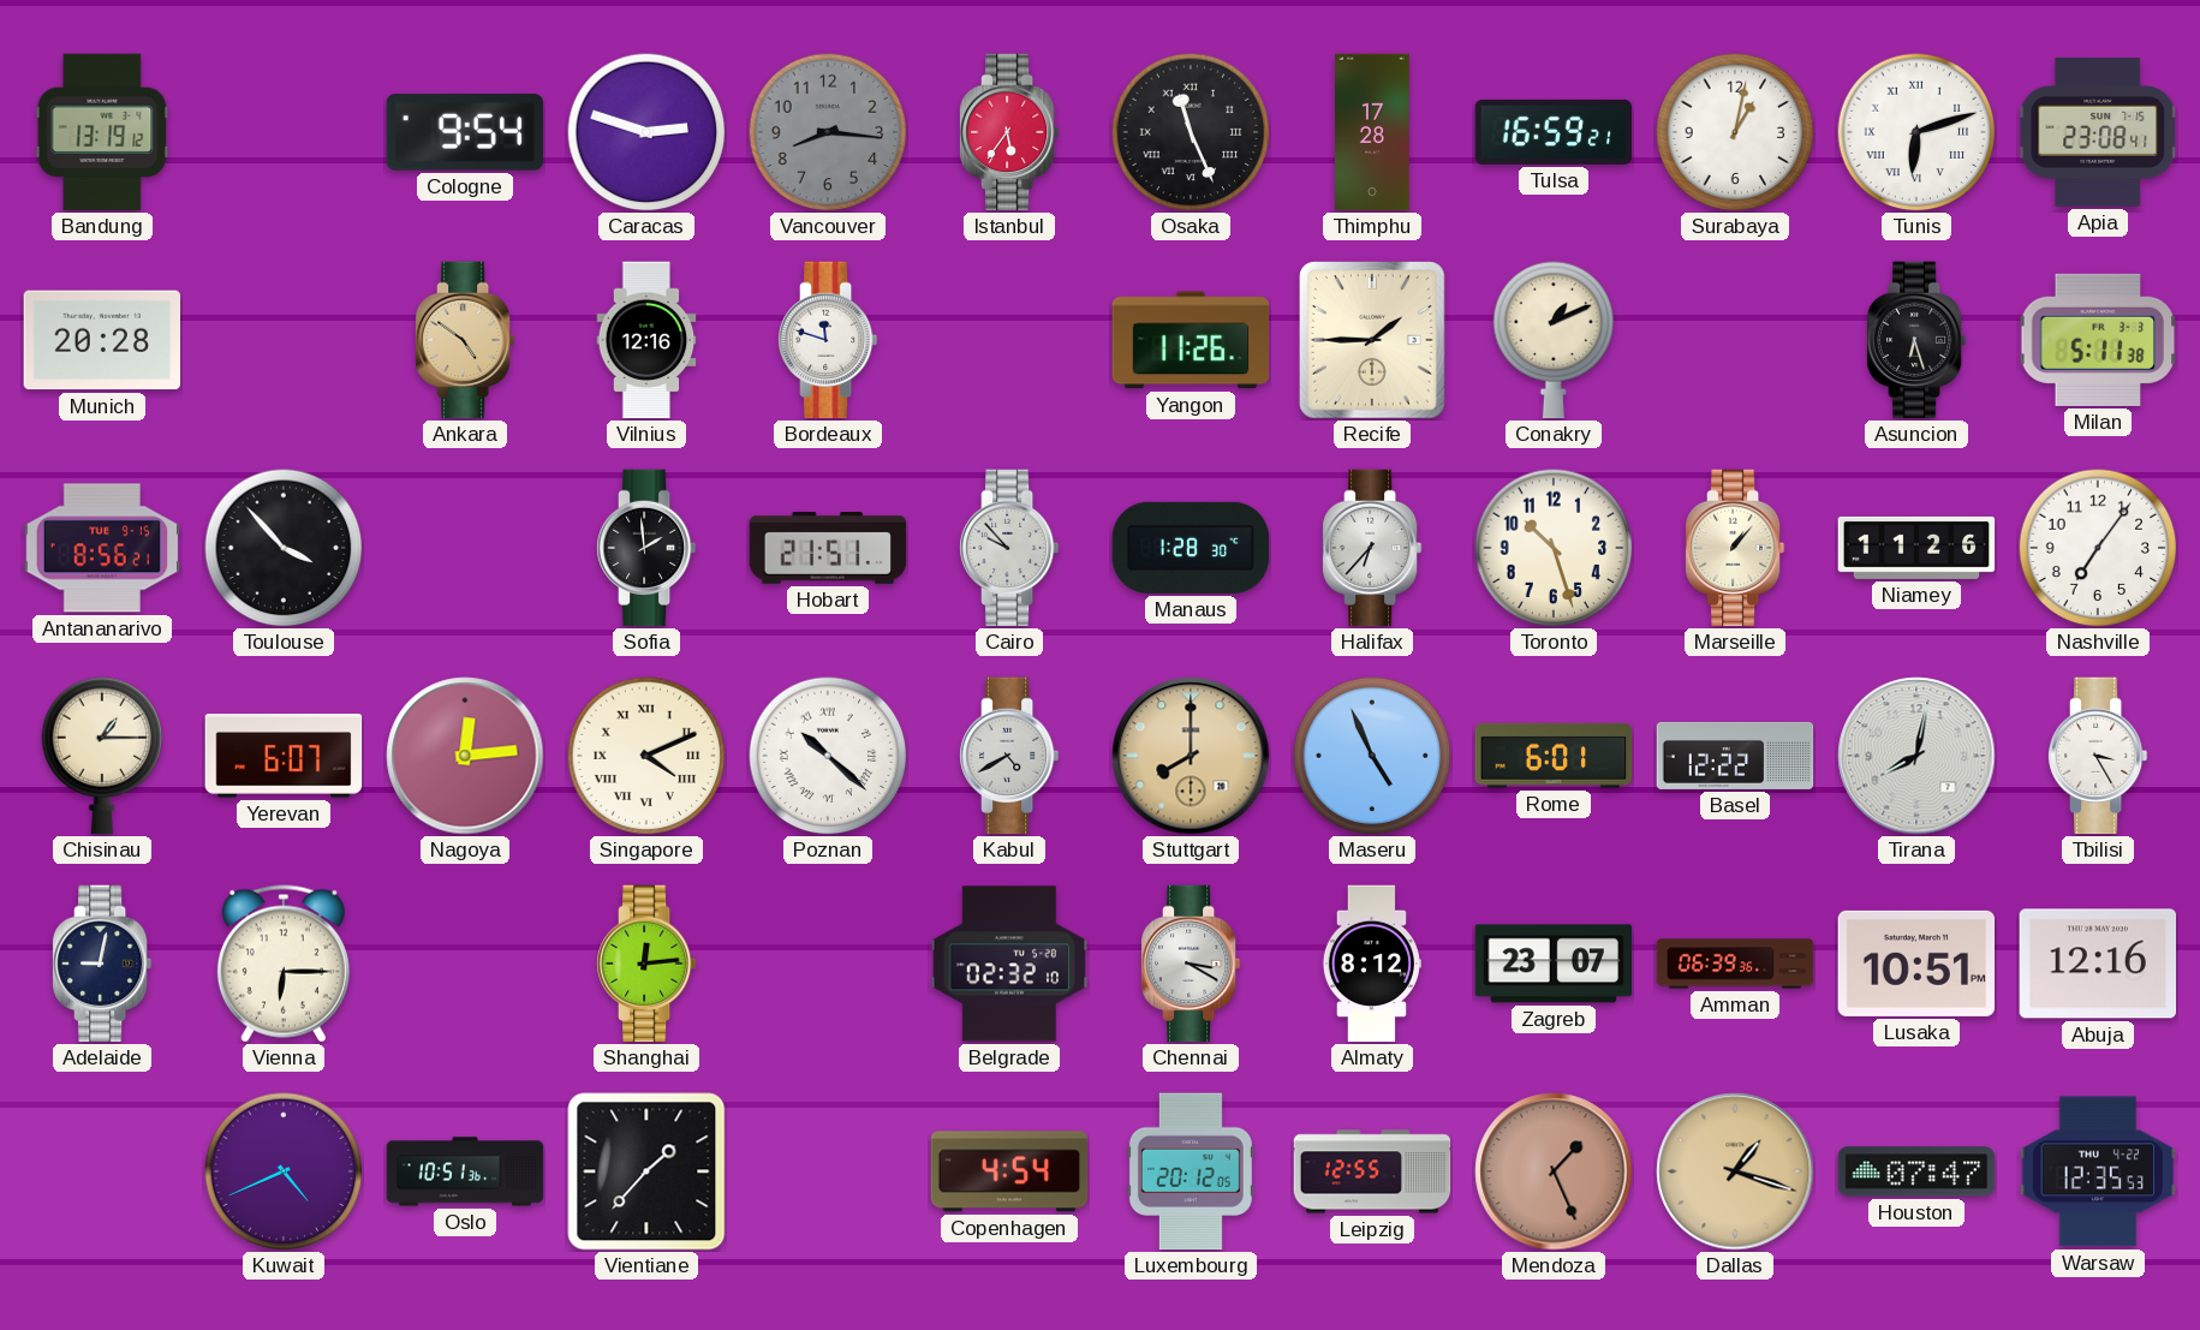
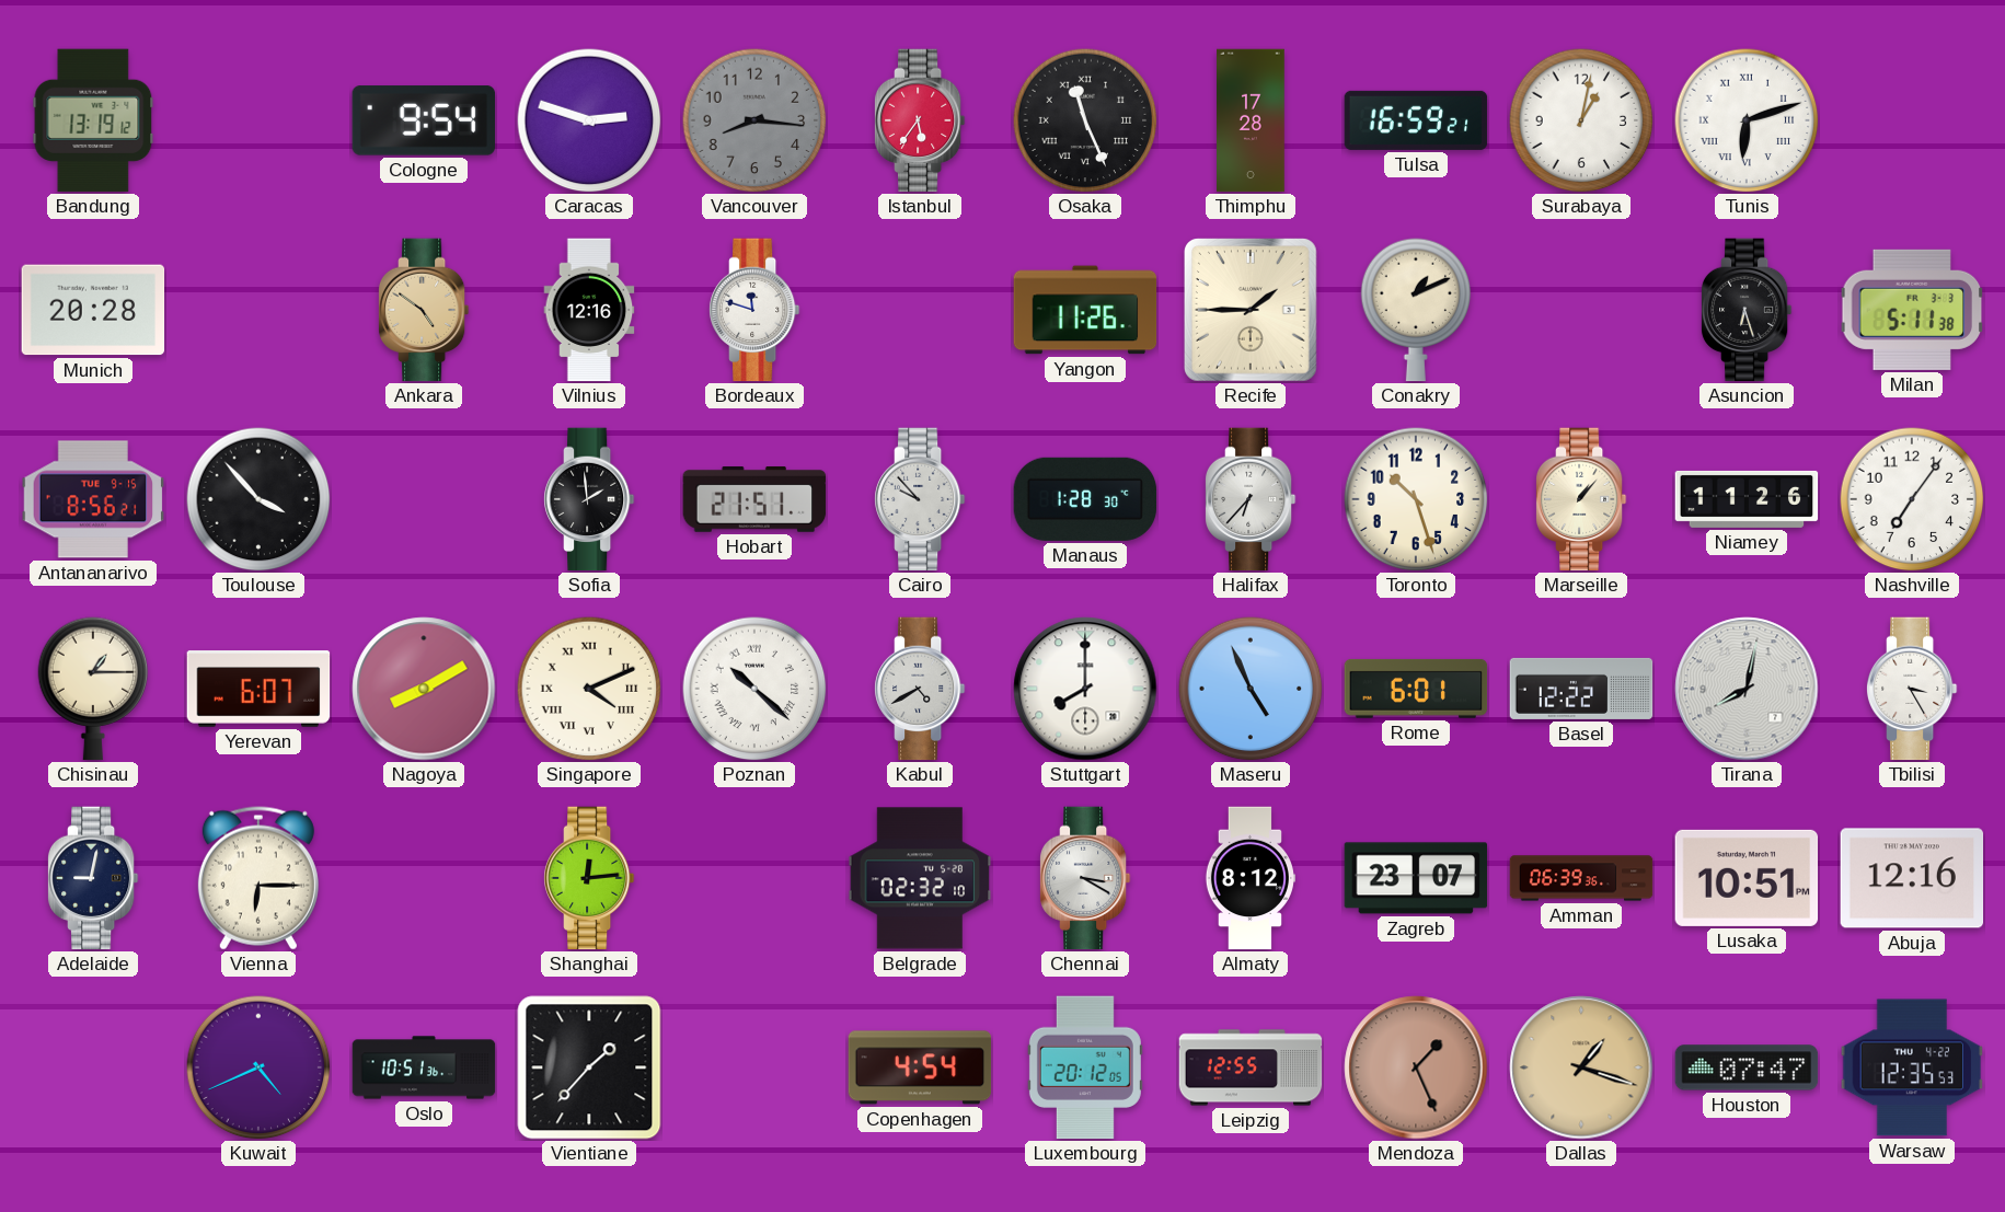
Apia: 23:08 -> none (2098, 132)
Nagoya: 12:14 -> 8:10 (424, 689)
Stuttgart dial: champagne -> white (1085, 689)
